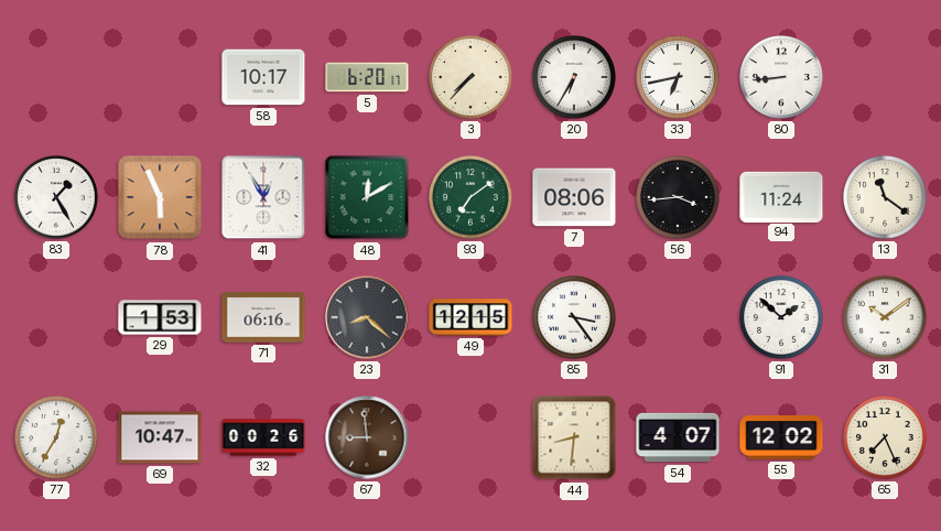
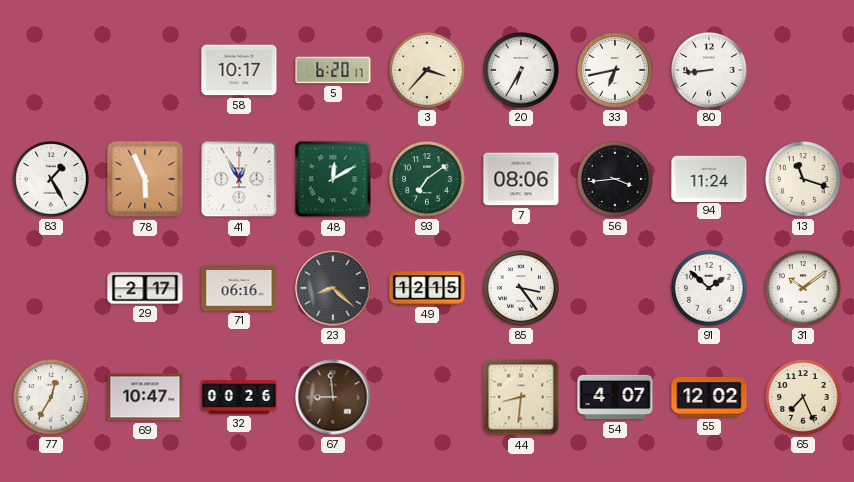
3: 7:37 -> 3:37 (428, 71)
13: 11:21 -> 11:18 (804, 180)
29: 1:53 -> 2:17 (145, 288)
